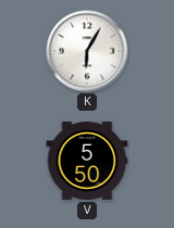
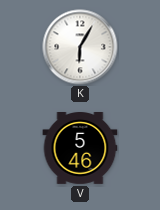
V: 5:50 -> 5:46 (80, 149)
